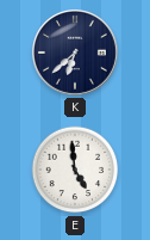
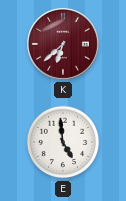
K dial: navy -> burgundy (63, 44)
